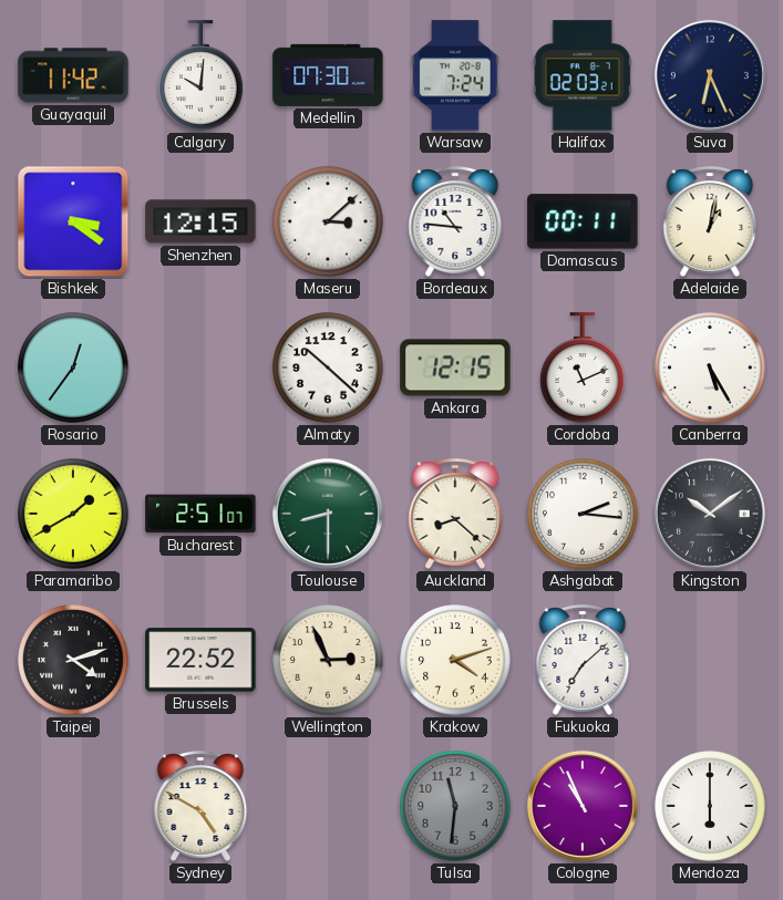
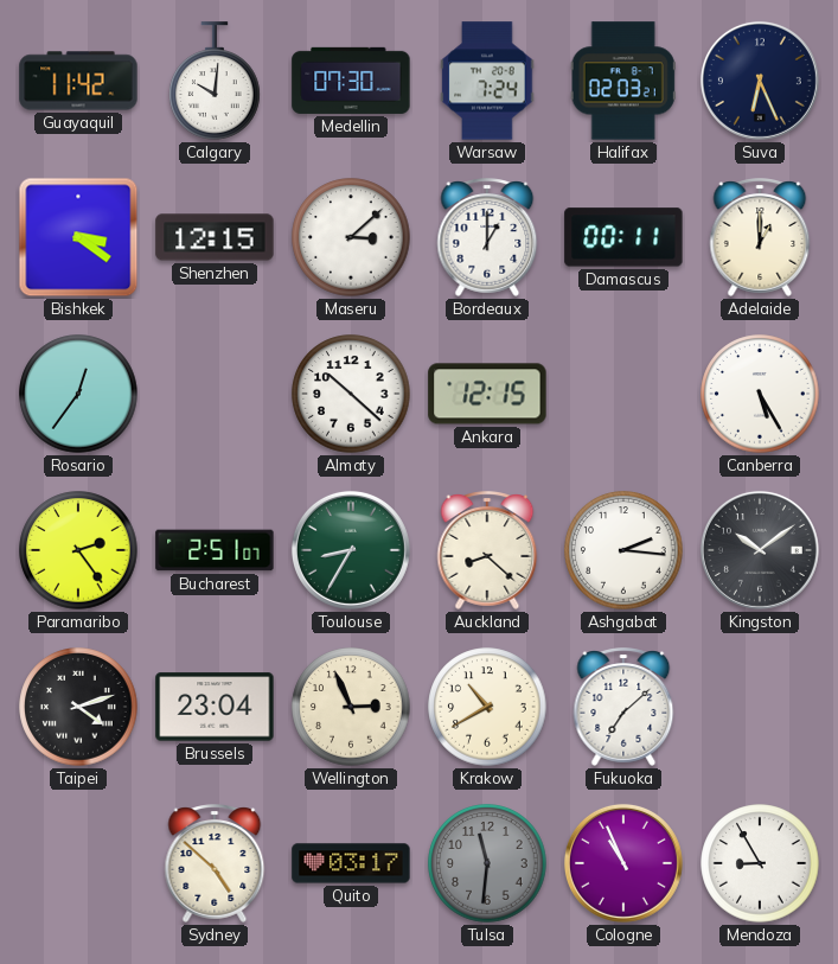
Bordeaux: 10:46 -> 1:00 (487, 237)
Adelaide: 1:02 -> 1:00 (760, 237)
Cordoba: 11:11 -> none (583, 368)
Paramaribo: 1:40 -> 2:24 (78, 550)
Toulouse: 8:30 -> 8:35 (351, 550)
Brussels: 22:52 -> 23:04 (215, 707)
Krakow: 4:12 -> 10:40 (487, 707)
Sydney: 4:50 -> 4:52 (215, 863)
Quito: none -> 03:17 (351, 863)
Mendoza: 6:00 -> 8:55 (760, 863)
